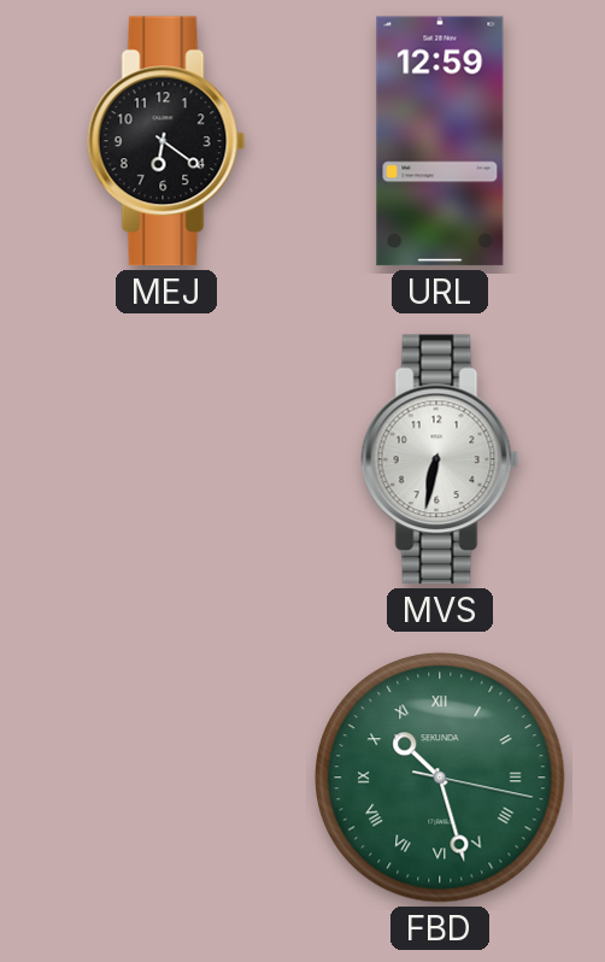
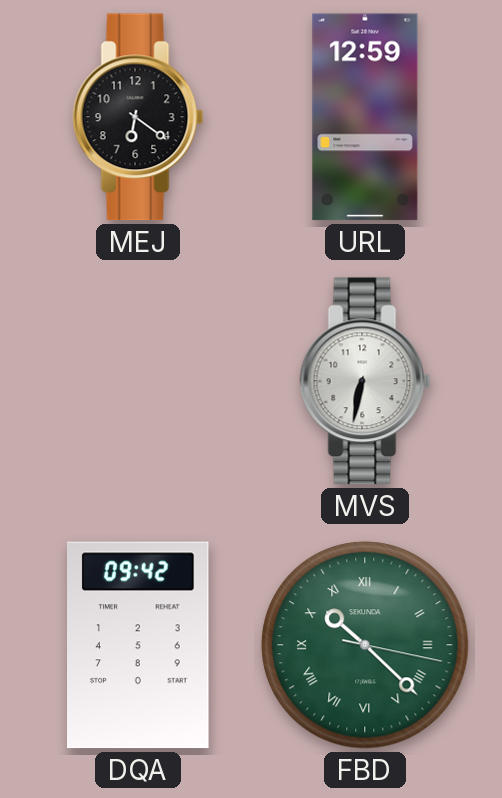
DQA: none -> 09:42 (139, 645)
FBD: 10:27 -> 10:22 (365, 645)
